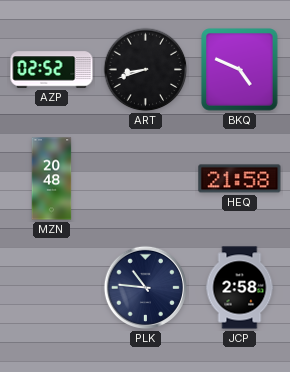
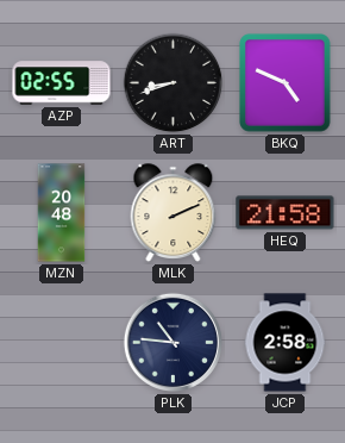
AZP: 02:52 -> 02:55 (62, 83)
MLK: none -> 2:11 (174, 213)
